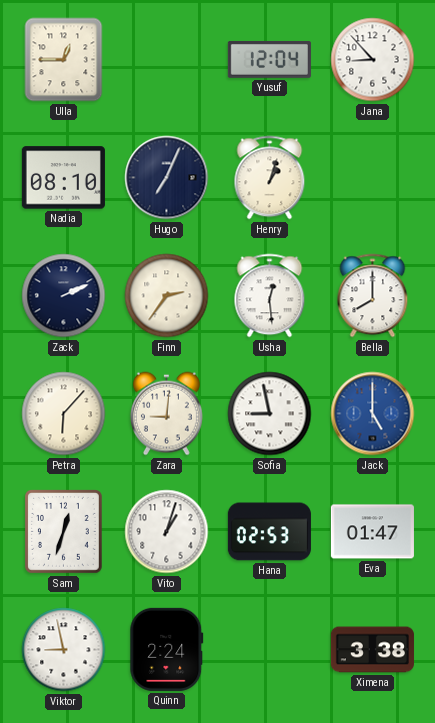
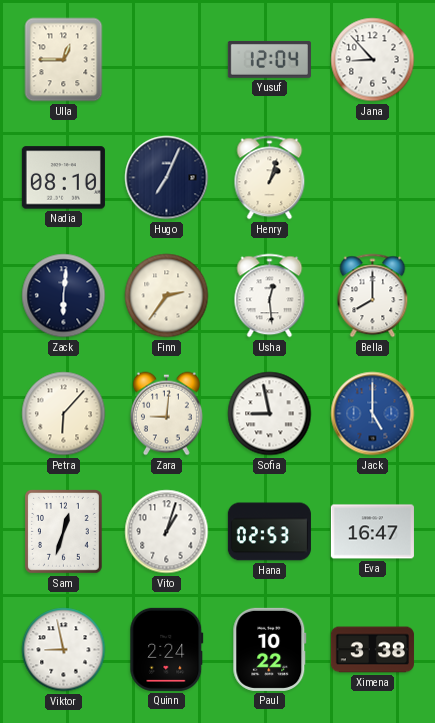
Zack: 2:11 -> 6:01 (64, 296)
Eva: 01:47 -> 16:47 (372, 532)
Paul: none -> 10:22 (270, 649)
